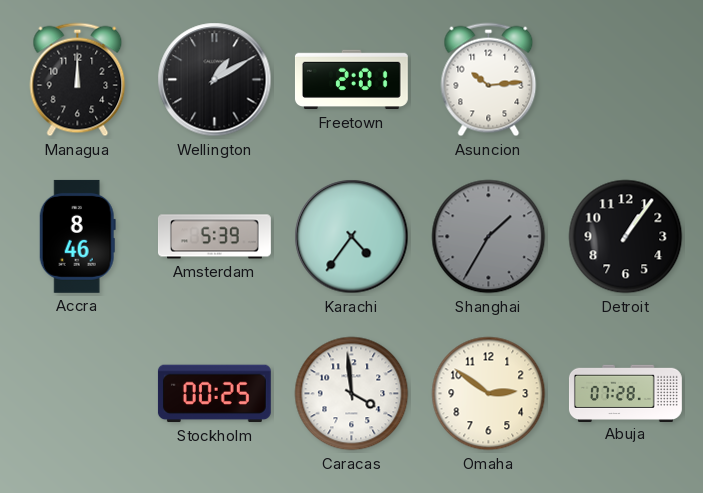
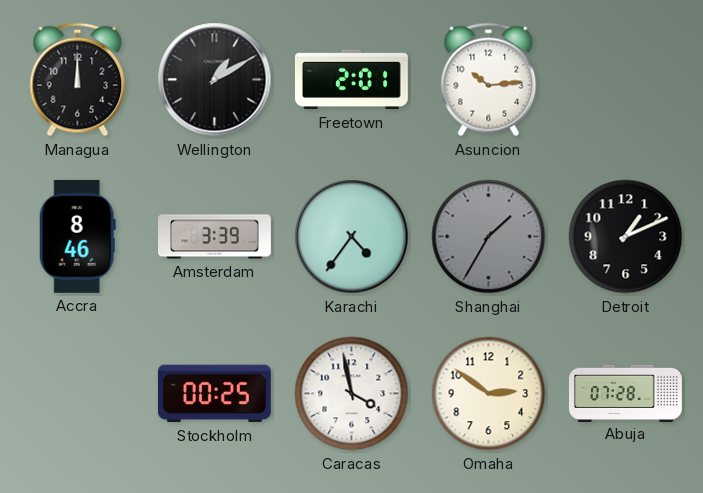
Amsterdam: 5:39 -> 3:39 (215, 237)
Detroit: 1:06 -> 1:11 (626, 237)
Caracas: 3:59 -> 3:58 (352, 394)
